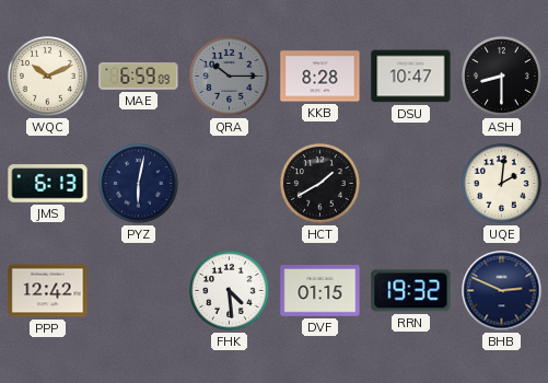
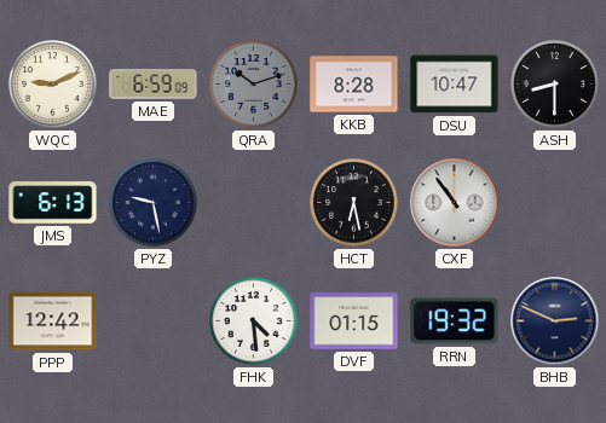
WQC: 10:11 -> 9:11 (53, 85)
QRA: 10:15 -> 10:12 (254, 85)
PYZ: 6:02 -> 9:28 (154, 203)
HCT: 1:40 -> 6:28 (354, 203)
CXF: none -> 10:54 (455, 203)
UQE: 2:01 -> none (502, 184)
